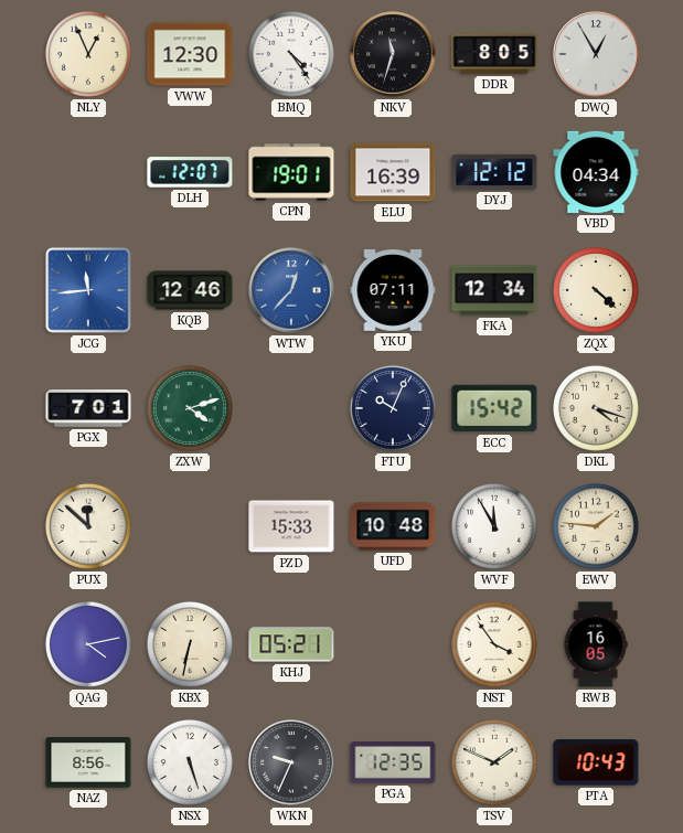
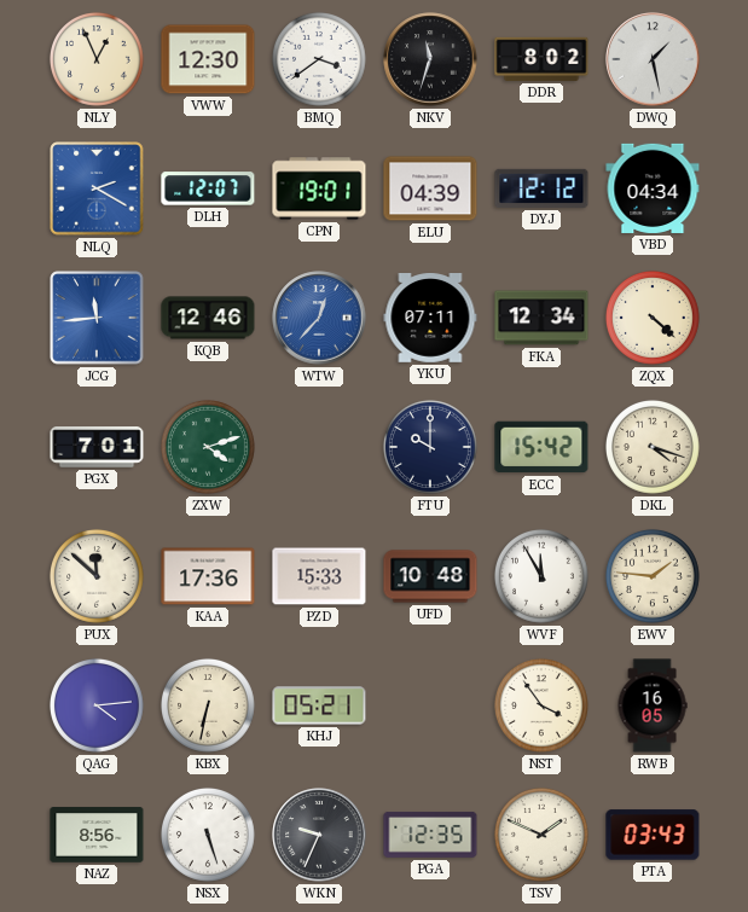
BMQ: 4:24 -> 3:39 (319, 59)
DDR: 8:05 -> 8:02 (541, 59)
DWQ: 12:55 -> 1:28 (653, 59)
NLQ: none -> 2:20 (97, 188)
ELU: 16:39 -> 04:39 (430, 188)
FTU: 10:04 -> 10:00 (430, 447)
KAA: none -> 17:36 (208, 576)
QAG: 4:13 -> 4:14 (97, 705)
PTA: 10:43 -> 03:43 (653, 835)
